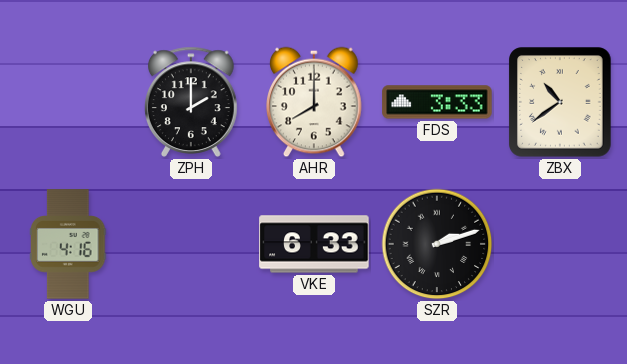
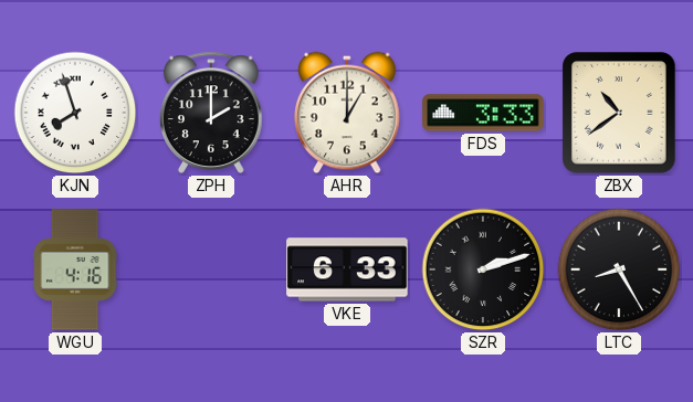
KJN: none -> 7:57 (75, 113)
AHR: 8:00 -> 1:00 (347, 113)
LTC: none -> 8:25 (619, 269)
